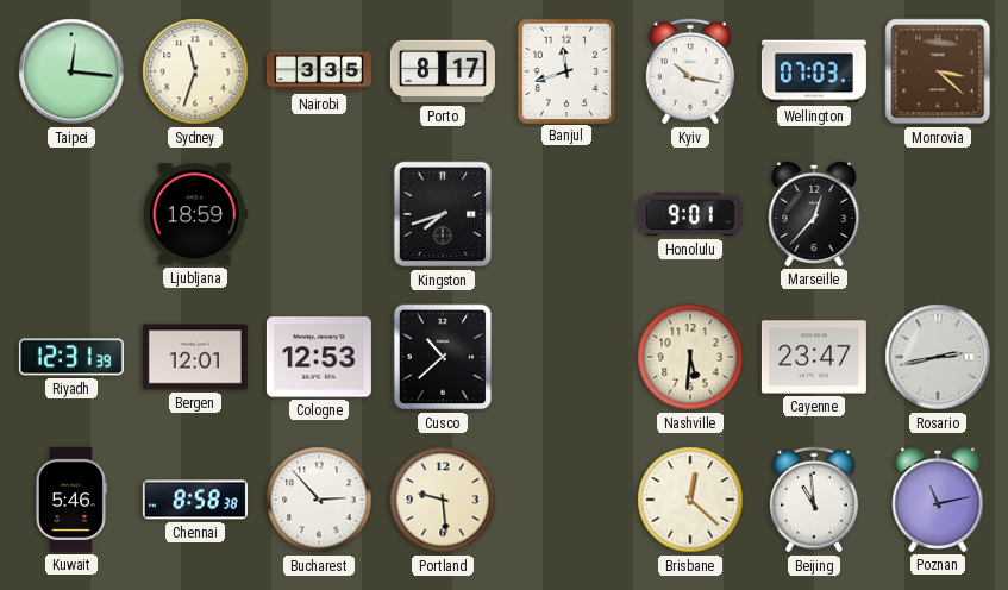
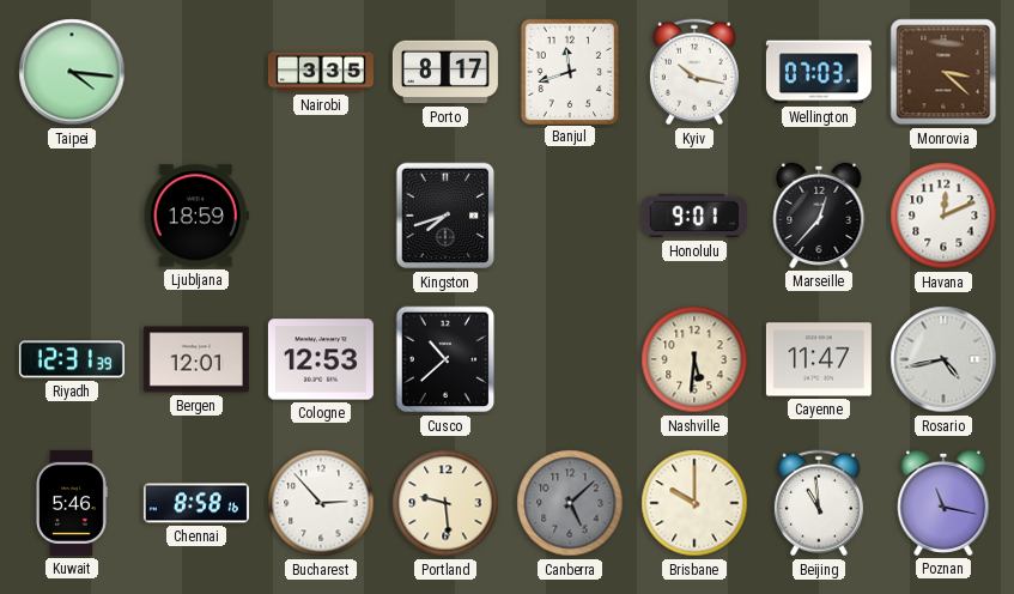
Taipei: 12:16 -> 4:16 (72, 72)
Sydney: 11:33 -> none (195, 71)
Havana: none -> 12:11 (943, 216)
Cayenne: 23:47 -> 11:47 (819, 359)
Rosario: 2:43 -> 4:43 (943, 359)
Chennai: 8:58:38 -> 8:58:16 (196, 503)
Canberra: none -> 5:08 (570, 503)
Brisbane: 12:22 -> 10:00 (694, 503)
Poznan: 11:13 -> 11:17 (943, 503)
